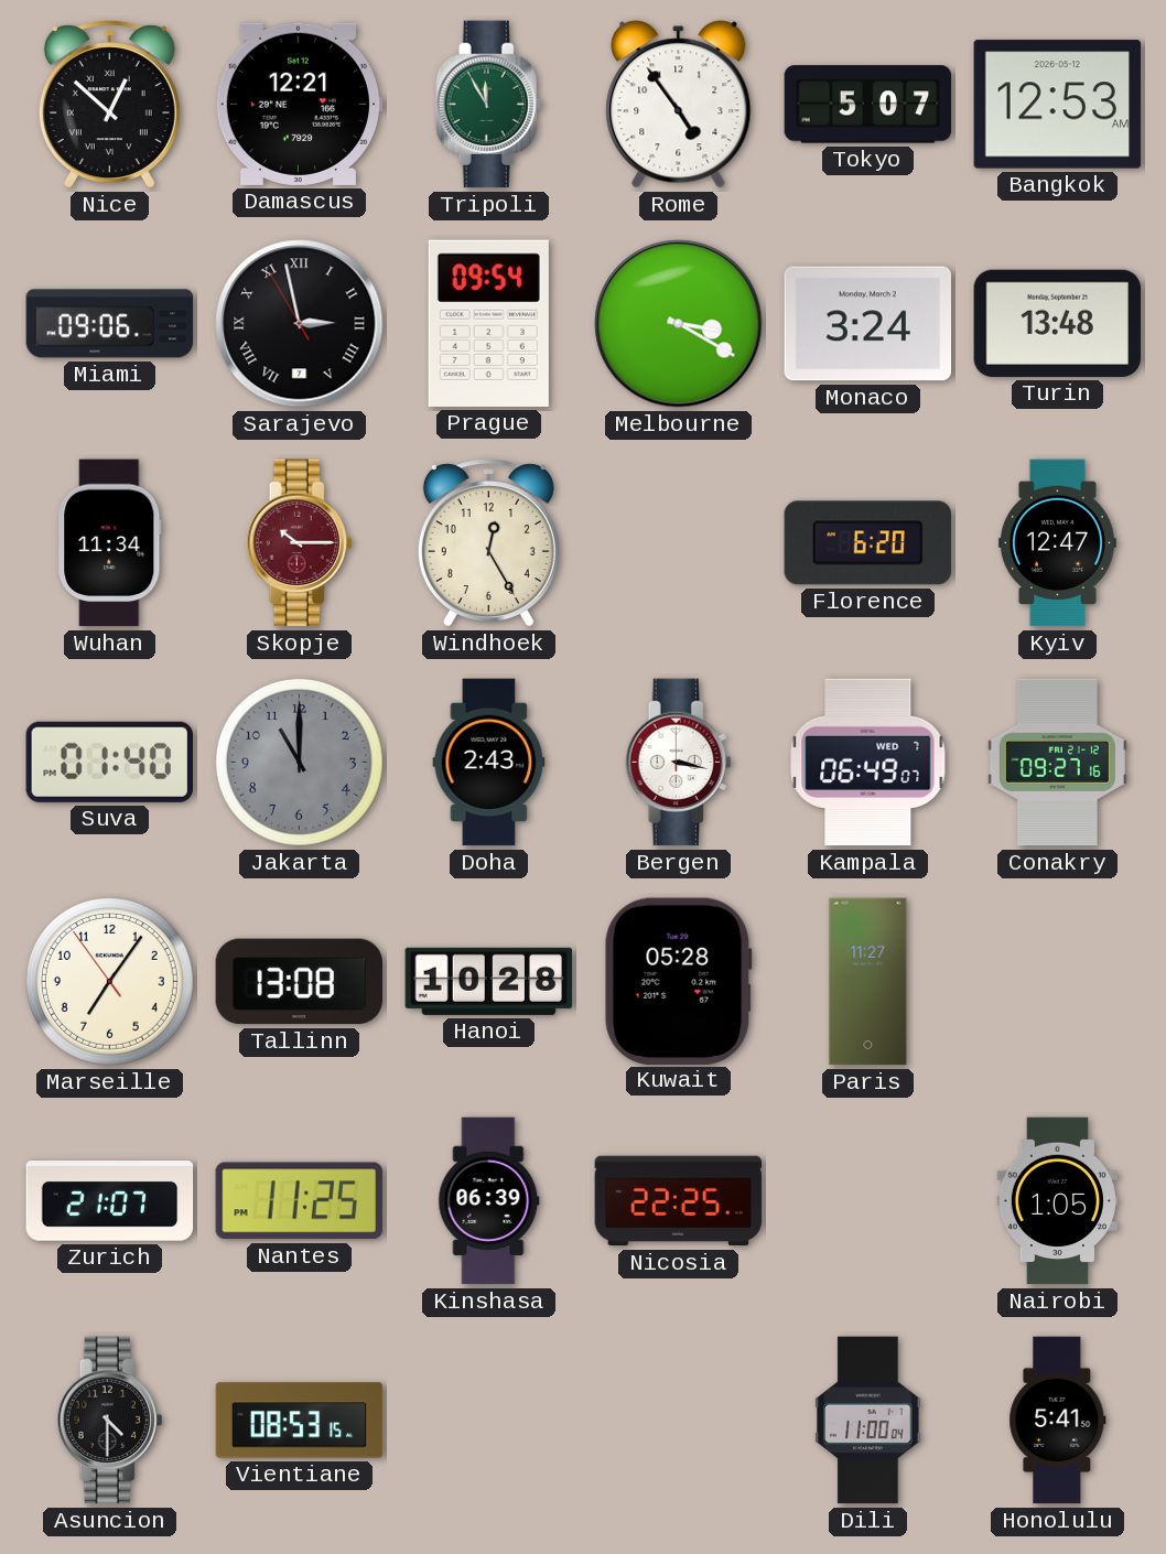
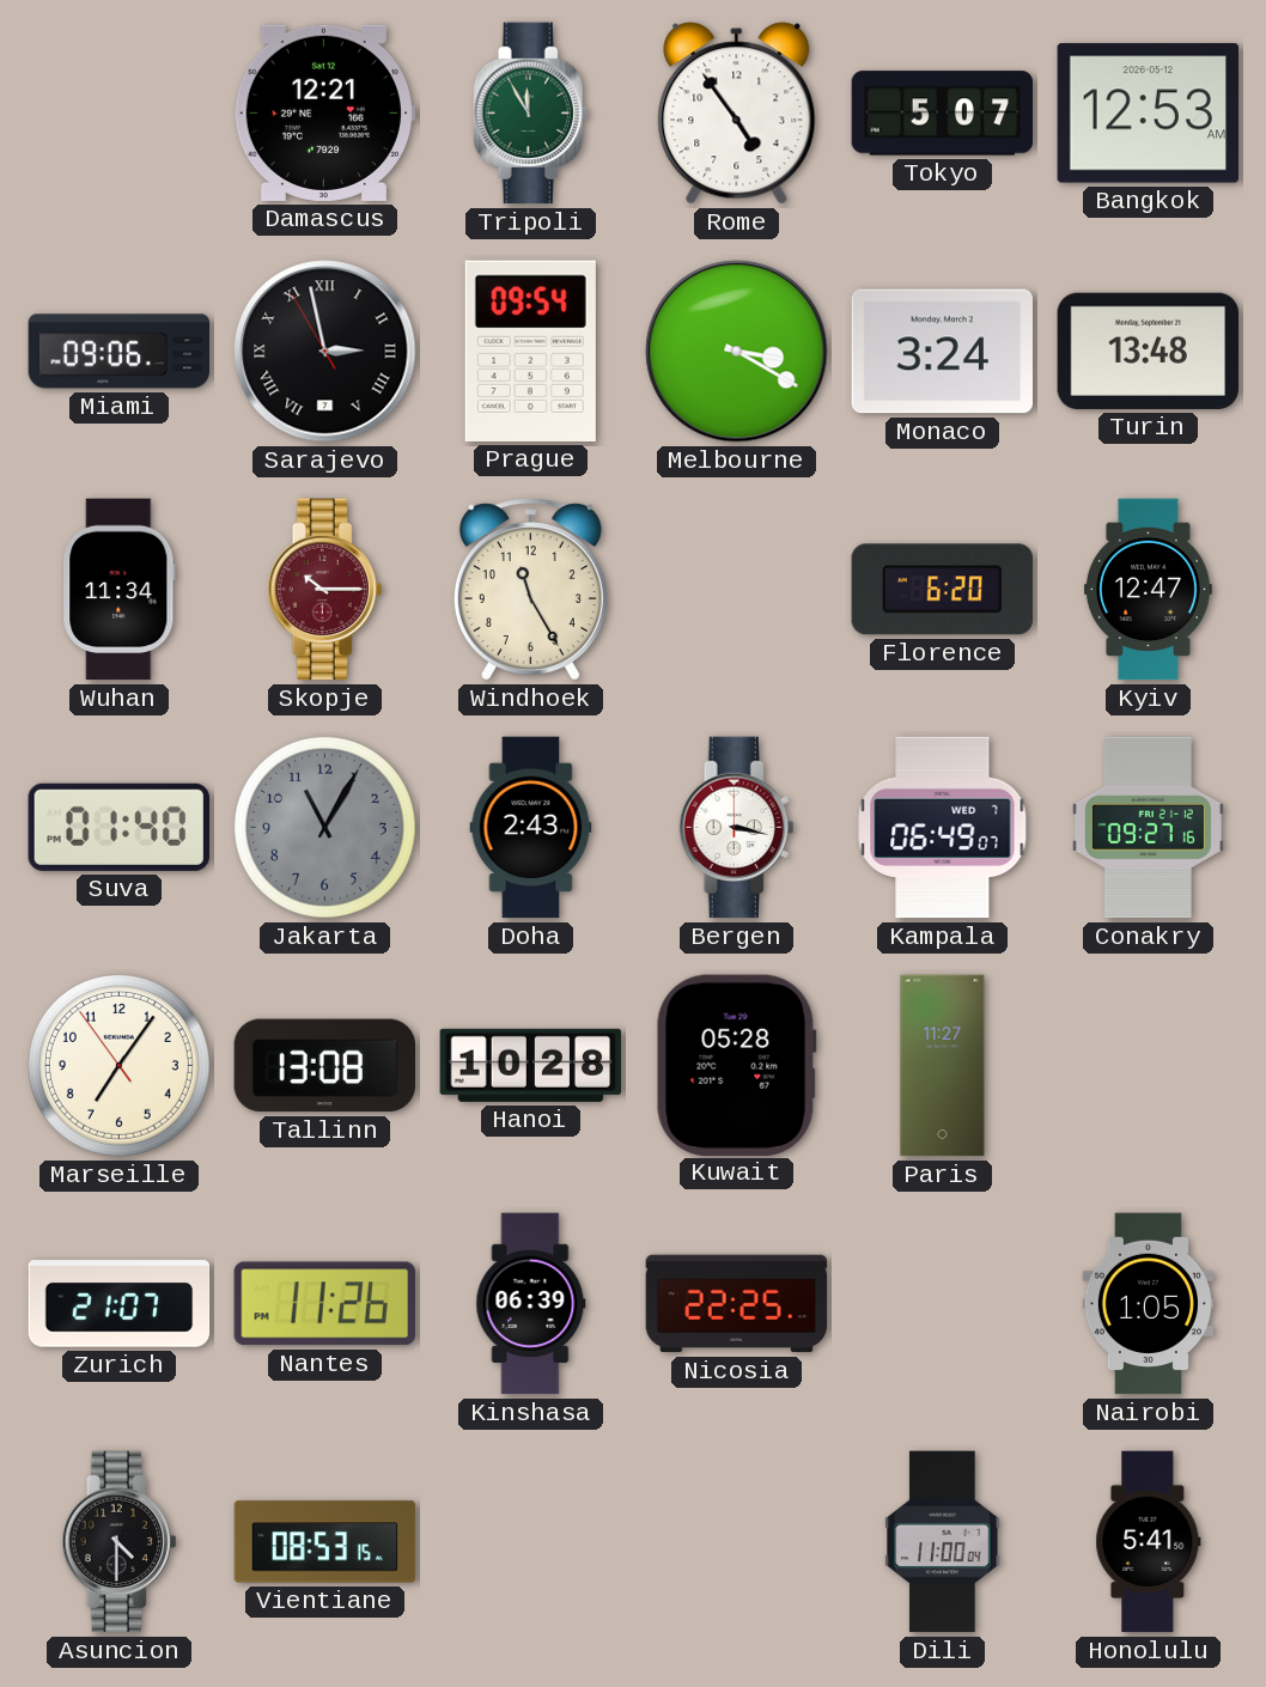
Nice: 12:52 -> none (109, 105)
Windhoek: 12:25 -> 11:25 (530, 590)
Jakarta: 11:00 -> 11:05 (324, 827)
Nantes: 11:25 -> 11:26 (324, 1304)
